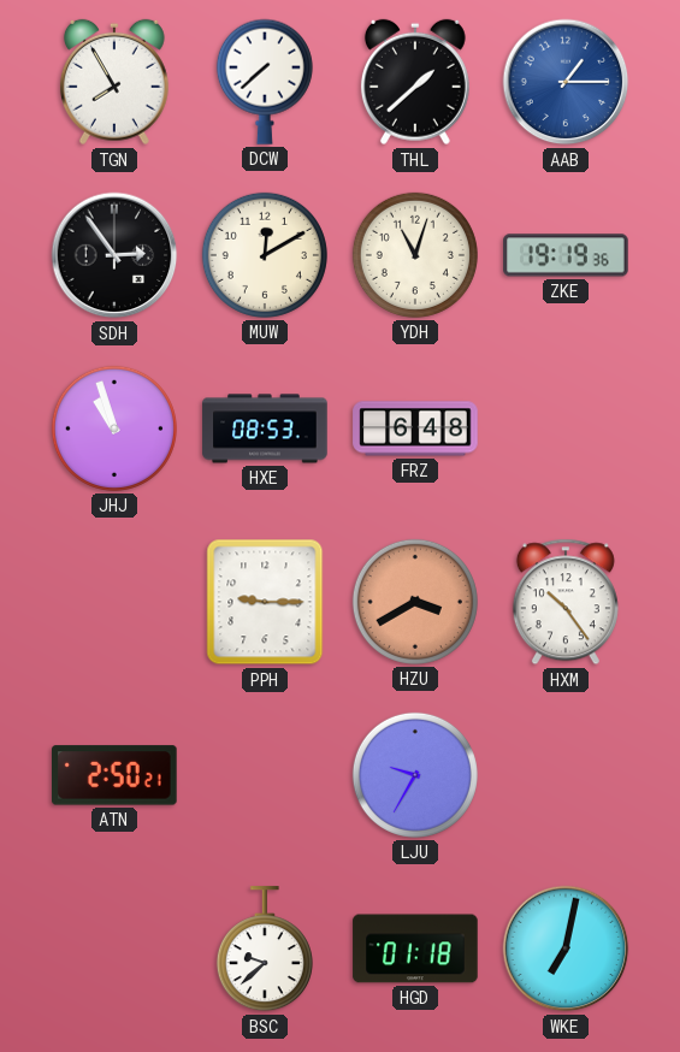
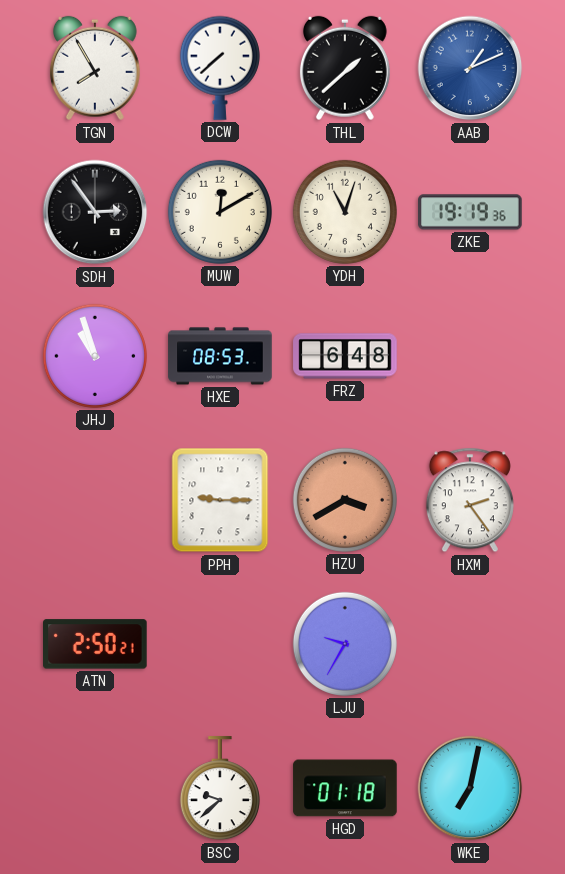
AAB: 1:15 -> 1:11 (470, 68)
HXM: 10:24 -> 2:24 (470, 500)
